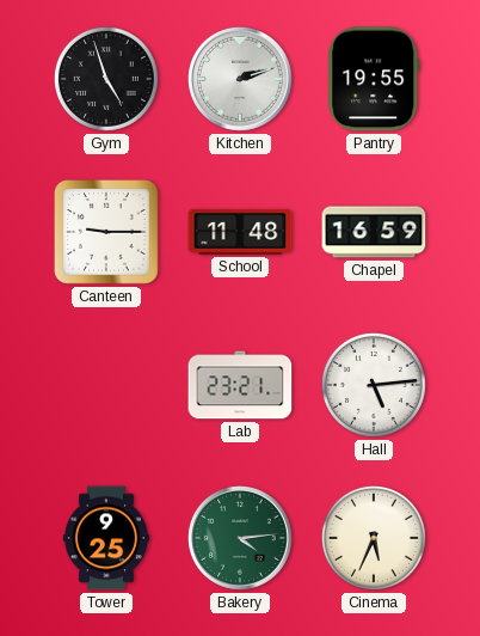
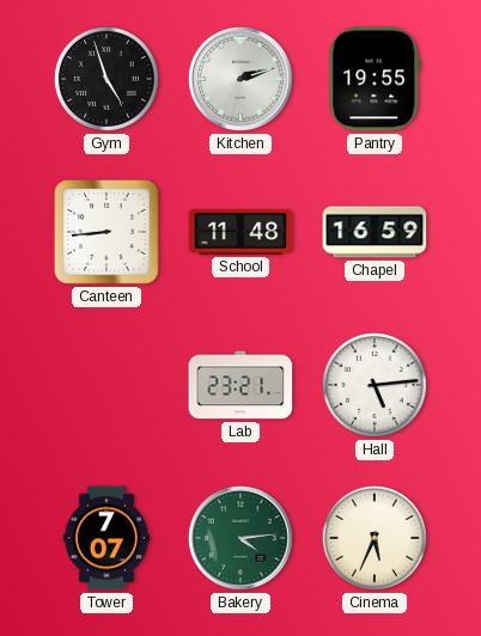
Canteen: 9:15 -> 8:44 (106, 232)
Tower: 9:25 -> 7:07 (105, 538)
